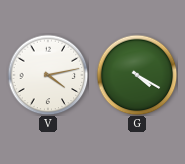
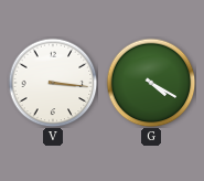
V: 4:13 -> 3:16 (53, 83)
